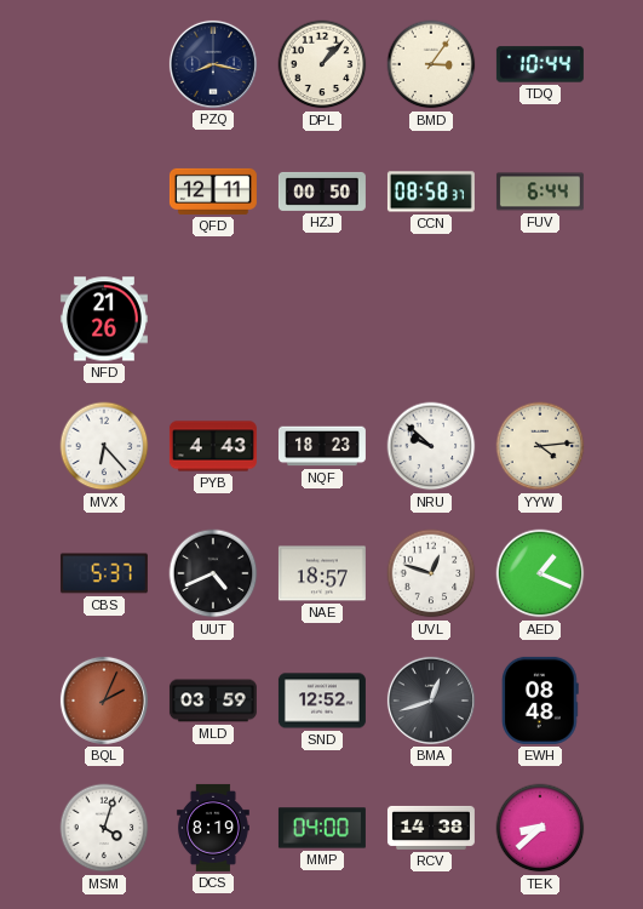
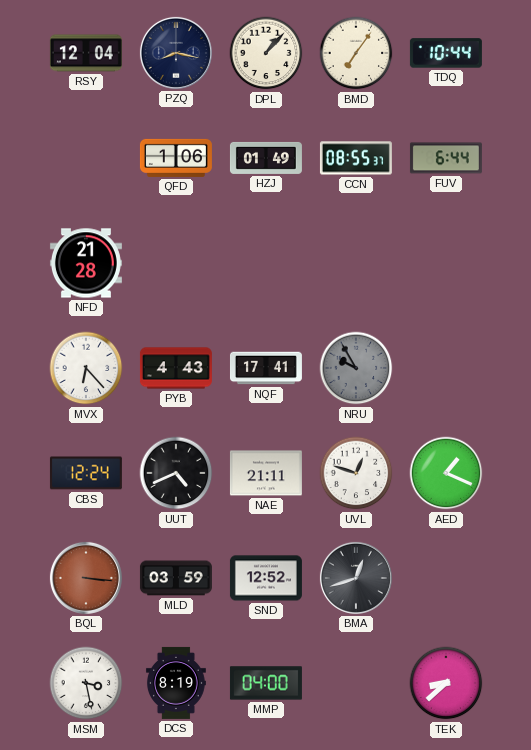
RSY: none -> 12:04 (86, 53)
BMD: 3:06 -> 7:06 (356, 53)
QFD: 12:11 -> 1:06 (176, 158)
HZJ: 00:50 -> 01:49 (266, 158)
CCN: 08:58 -> 08:55 (356, 158)
NFD: 21:26 -> 21:28 (86, 263)
NQF: 18:23 -> 17:41 (266, 368)
NRU: 9:52 -> 9:55 (356, 368)
NRU dial: white -> grey (356, 368)
YYW: 4:14 -> none (540, 446)
CBS: 5:37 -> 12:24 (86, 473)
NAE: 18:57 -> 21:11 (266, 473)
BQL: 2:04 -> 3:16 (86, 578)
EWH: 08:48 -> none (540, 701)
MSM: 4:03 -> 3:28 (86, 683)
RCV: 14:38 -> none (431, 828)
